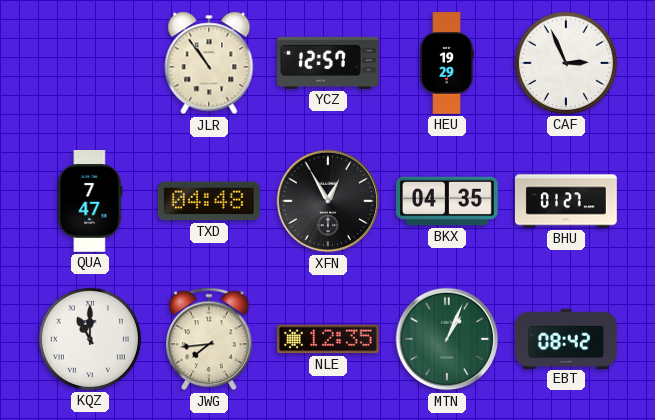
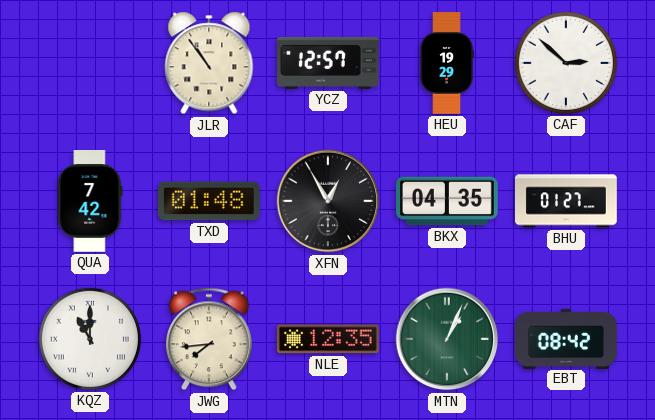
CAF: 2:56 -> 2:52 (566, 63)
QUA: 7:47 -> 7:42 (90, 202)
TXD: 04:48 -> 01:48 (209, 201)
